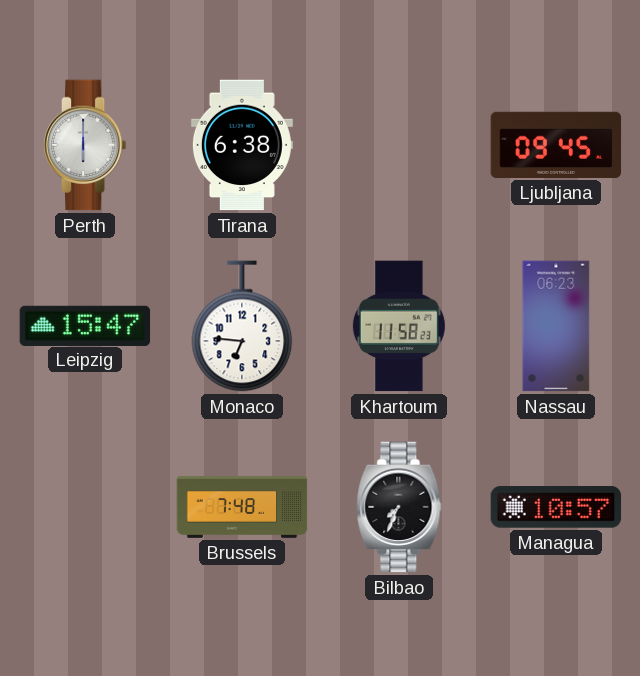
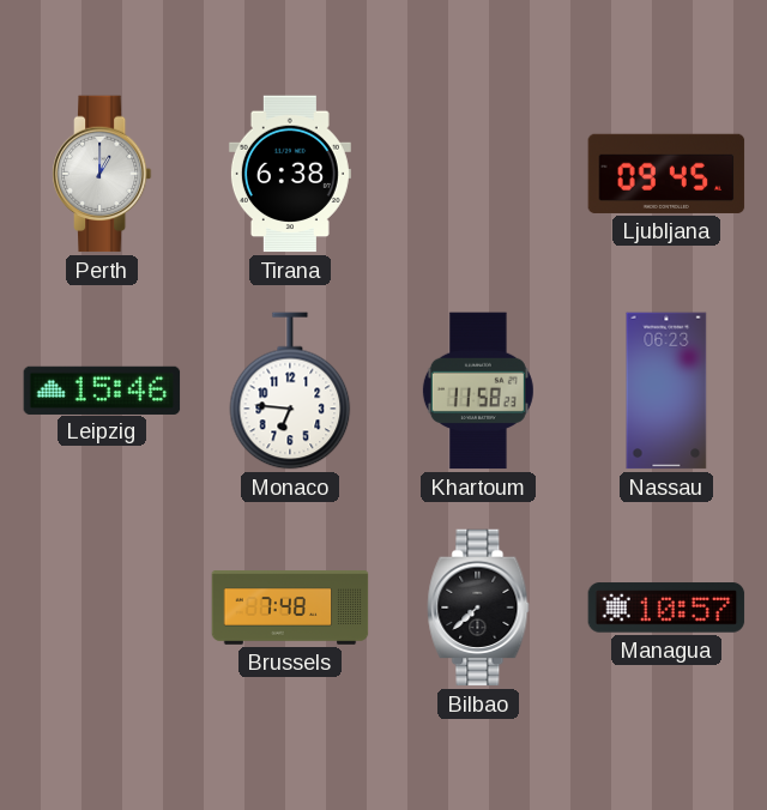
Perth: 6:00 -> 1:00 (102, 174)
Leipzig: 15:47 -> 15:46 (102, 389)
Bilbao: 7:34 -> 7:38 (478, 607)
